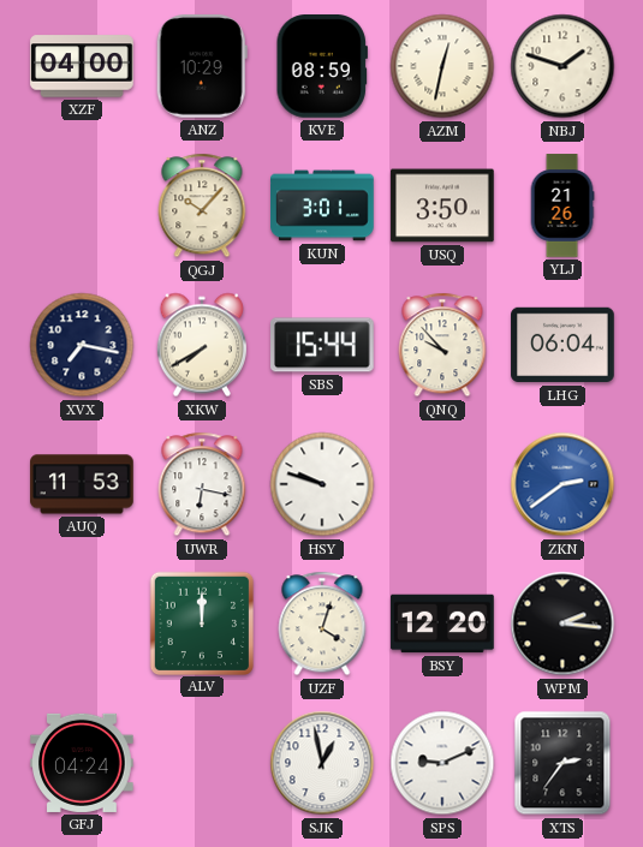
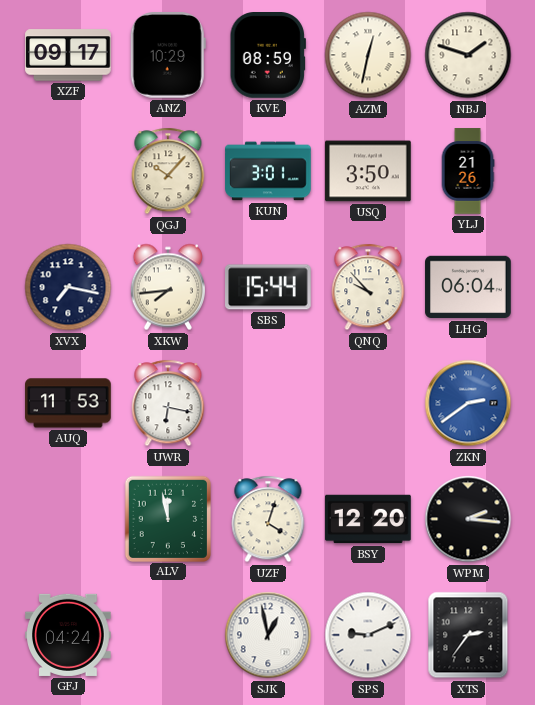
XZF: 04:00 -> 09:17 (68, 55)
XKW: 7:40 -> 7:44 (168, 287)
HSY: 9:48 -> none (322, 484)
ALV: 12:00 -> 11:58 (167, 518)
